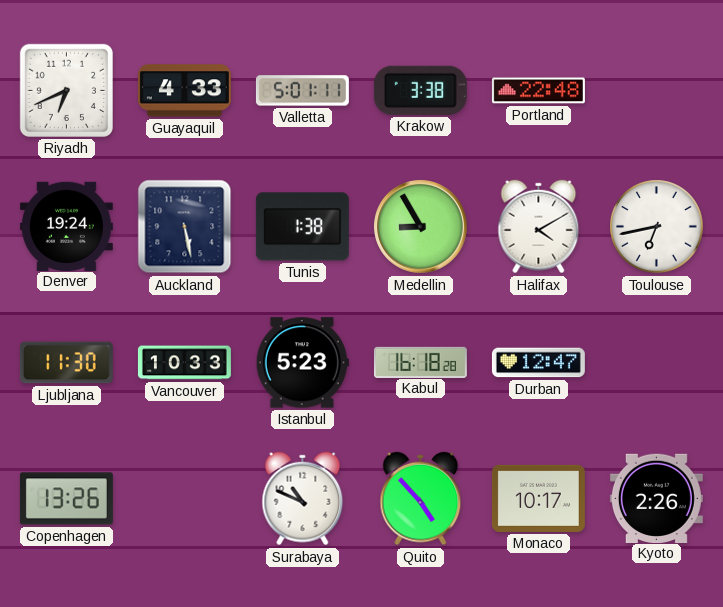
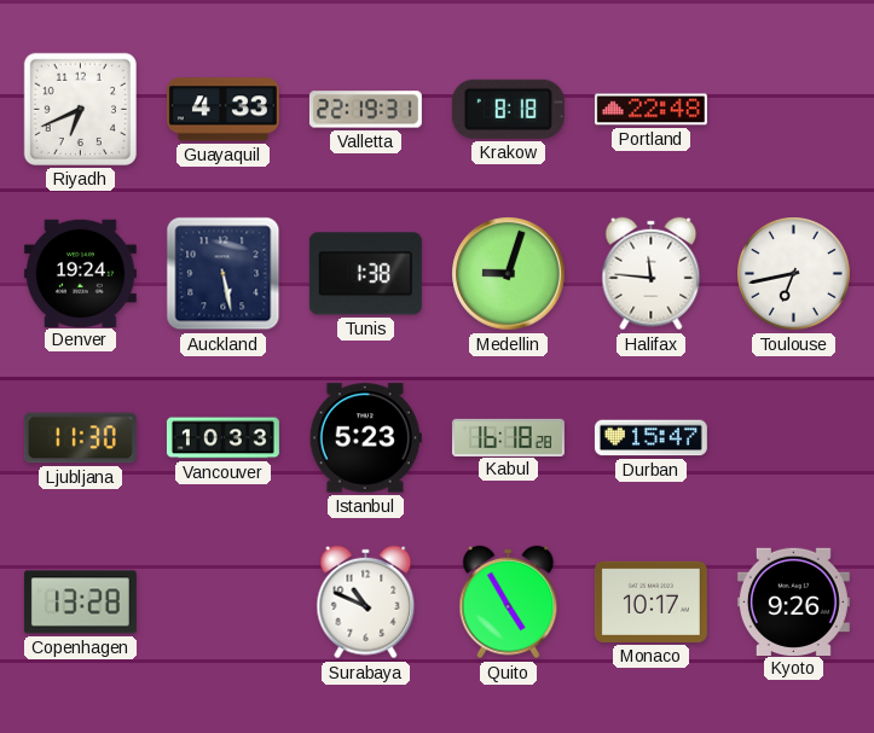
Valletta: 5:01 -> 22:19 (365, 110)
Krakow: 3:38 -> 8:18 (508, 109)
Medellin: 8:55 -> 9:03 (509, 274)
Halifax: 4:10 -> 11:46 (652, 274)
Durban: 12:47 -> 15:47 (650, 438)
Copenhagen: 13:26 -> 13:28 (80, 603)
Quito: 4:53 -> 4:55 (509, 603)
Kyoto: 2:26 -> 9:26 (793, 601)
